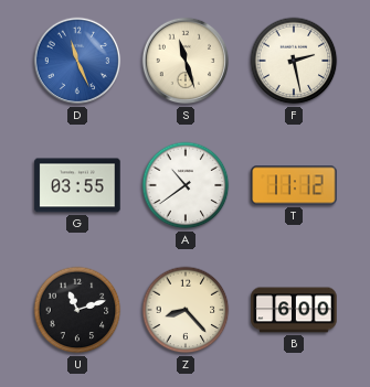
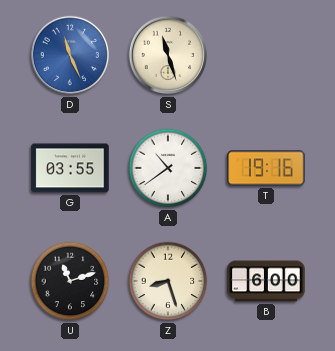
F: 2:28 -> none (294, 61)
T: 11:12 -> 19:16 (266, 168)
Z: 8:23 -> 8:27 (168, 281)
